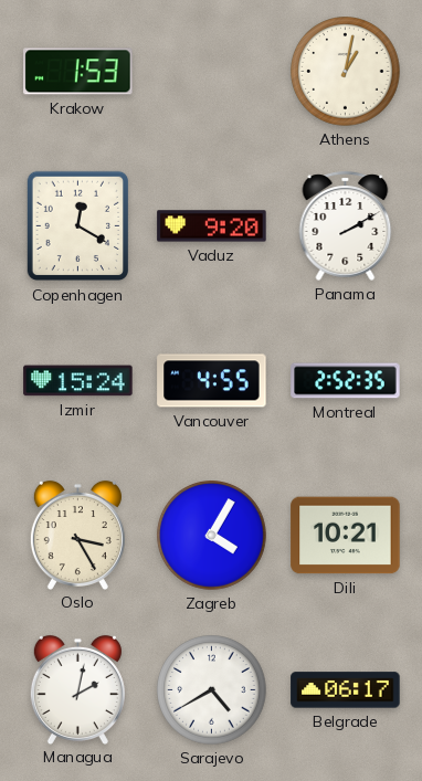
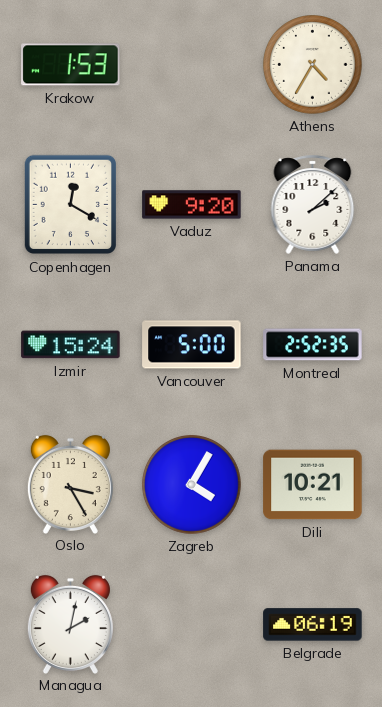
Athens: 1:02 -> 4:35 (313, 65)
Panama: 2:10 -> 2:08 (313, 204)
Vancouver: 4:55 -> 5:00 (192, 345)
Sarajevo: 4:40 -> none (212, 690)
Belgrade: 06:17 -> 06:19 (313, 625)
